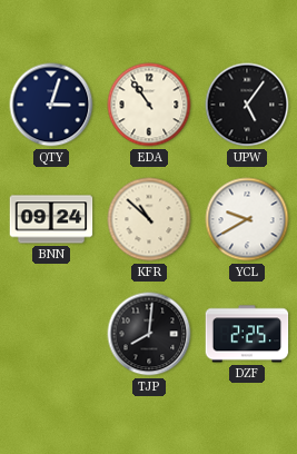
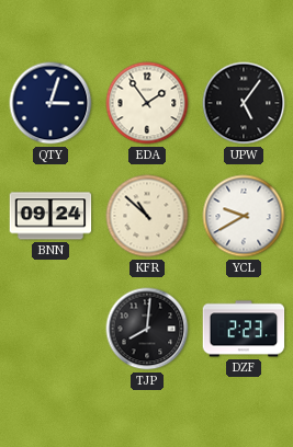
EDA: 10:54 -> 1:54 (147, 103)
DZF: 2:25 -> 2:23 (244, 329)
